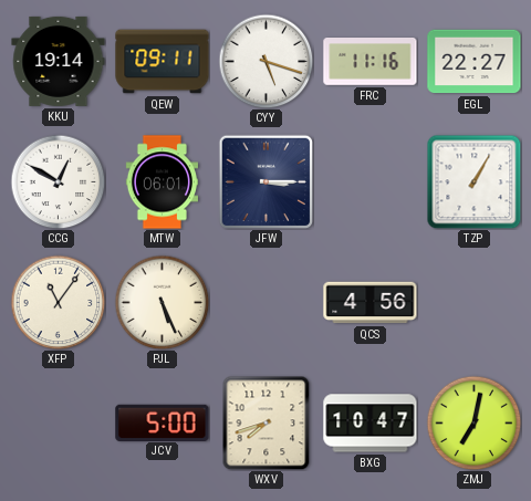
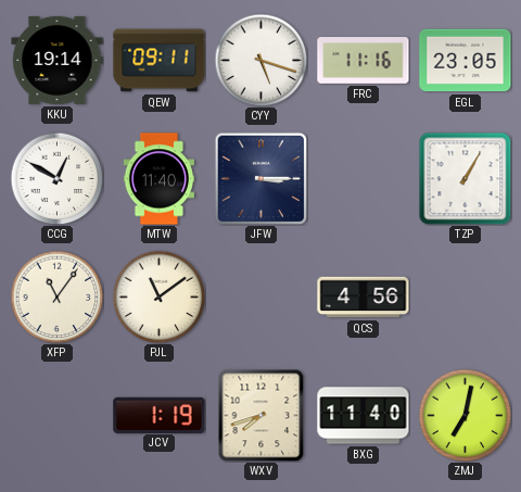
EGL: 22:27 -> 23:05 (466, 61)
MTW: 06:01 -> 11:40 (158, 179)
PJL: 5:26 -> 11:09 (158, 297)
JCV: 5:00 -> 1:19 (160, 415)
BXG: 10:47 -> 11:40 (364, 416)
